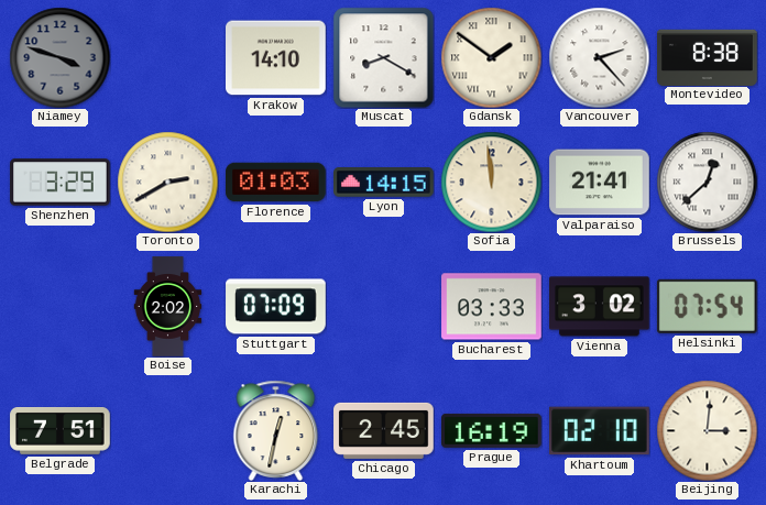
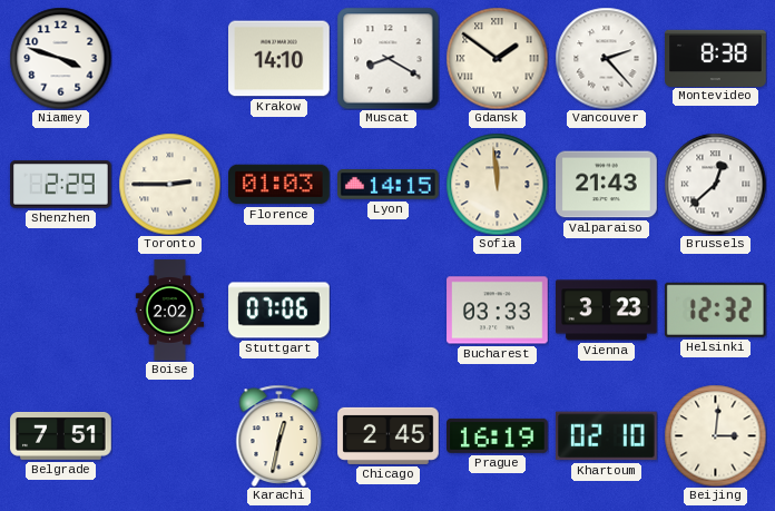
Niamey dial: grey -> white (60, 58)
Shenzhen: 3:29 -> 2:29 (61, 185)
Toronto: 2:40 -> 2:45 (169, 184)
Valparaiso: 21:41 -> 21:43 (607, 185)
Stuttgart: 07:09 -> 07:06 (279, 311)
Vienna: 3:02 -> 3:23 (607, 311)
Helsinki: 07:54 -> 12:32 (715, 309)
